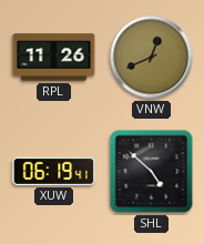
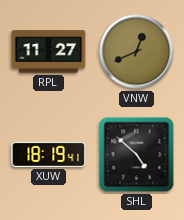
RPL: 11:26 -> 11:27 (49, 52)
XUW: 06:19 -> 18:19 (49, 154)
